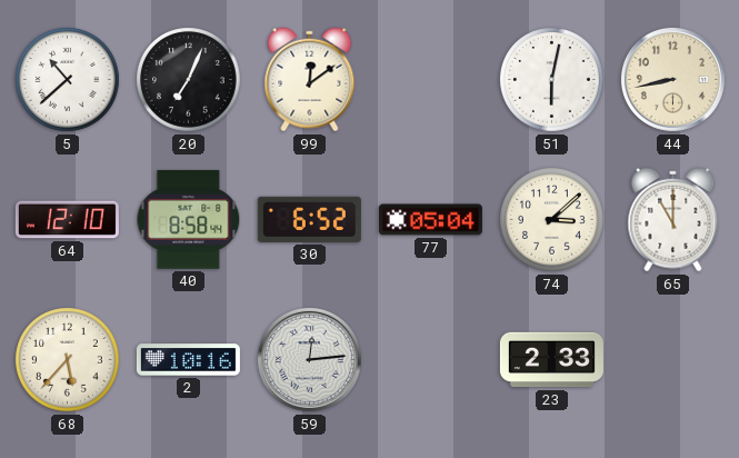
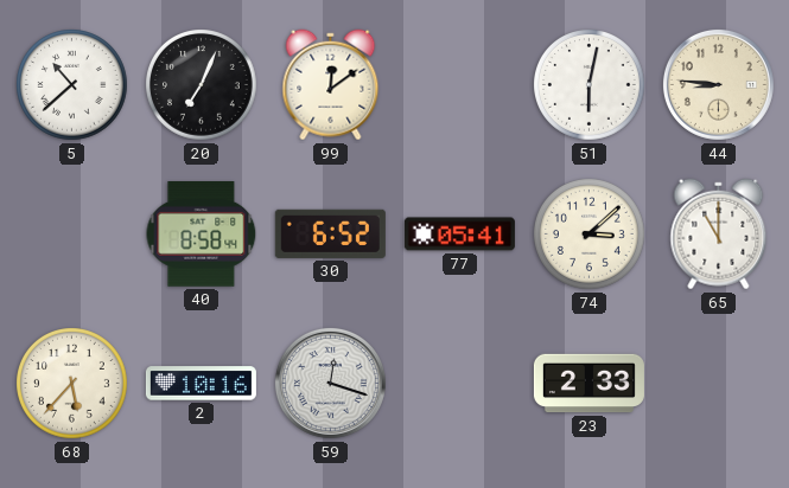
44: 8:43 -> 8:46 (718, 84)
64: 12:10 -> none (67, 220)
77: 05:04 -> 05:41 (459, 235)
59: 12:14 -> 12:18 (330, 383)
